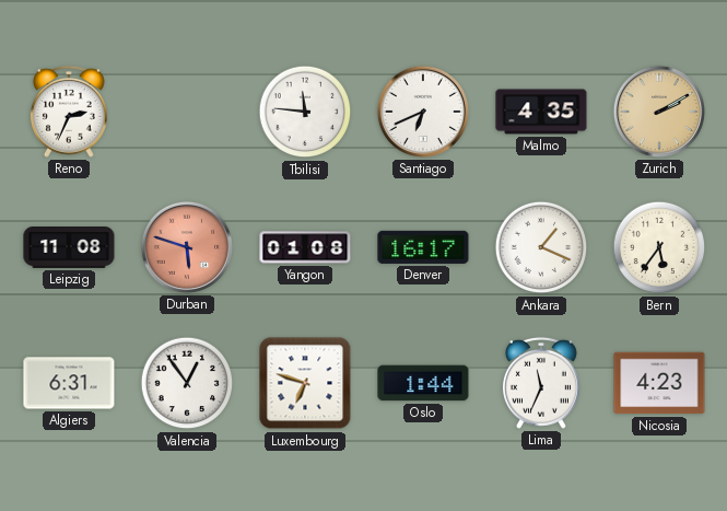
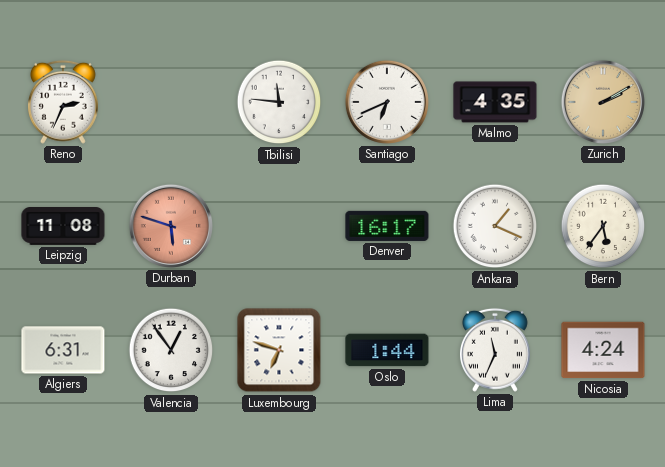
Yangon: 01:08 -> none (305, 247)
Nicosia: 4:23 -> 4:24 (603, 350)
